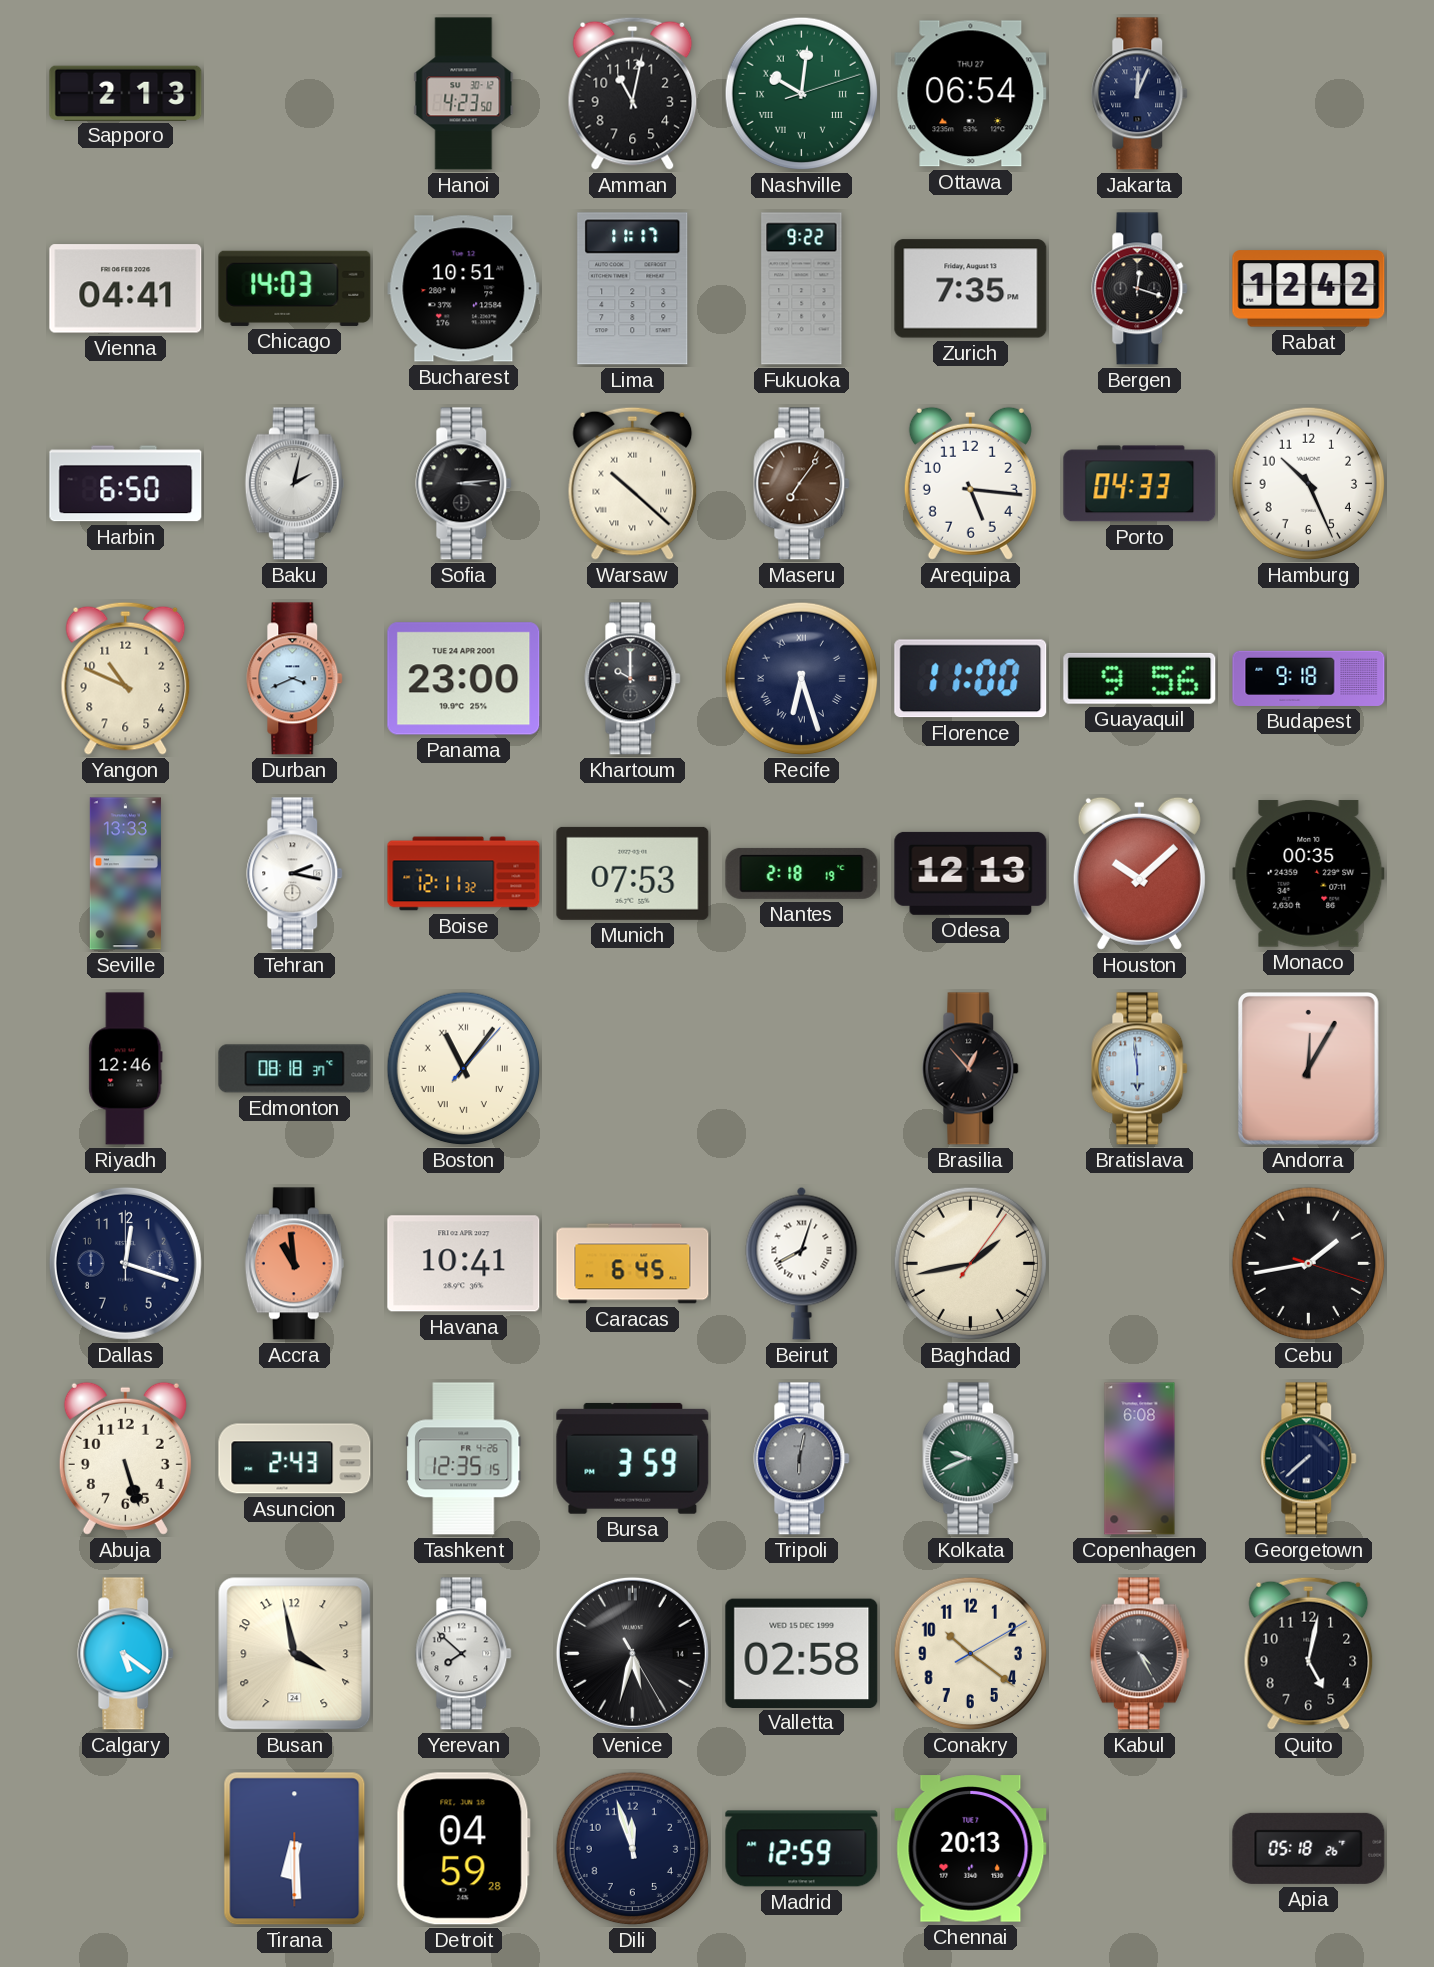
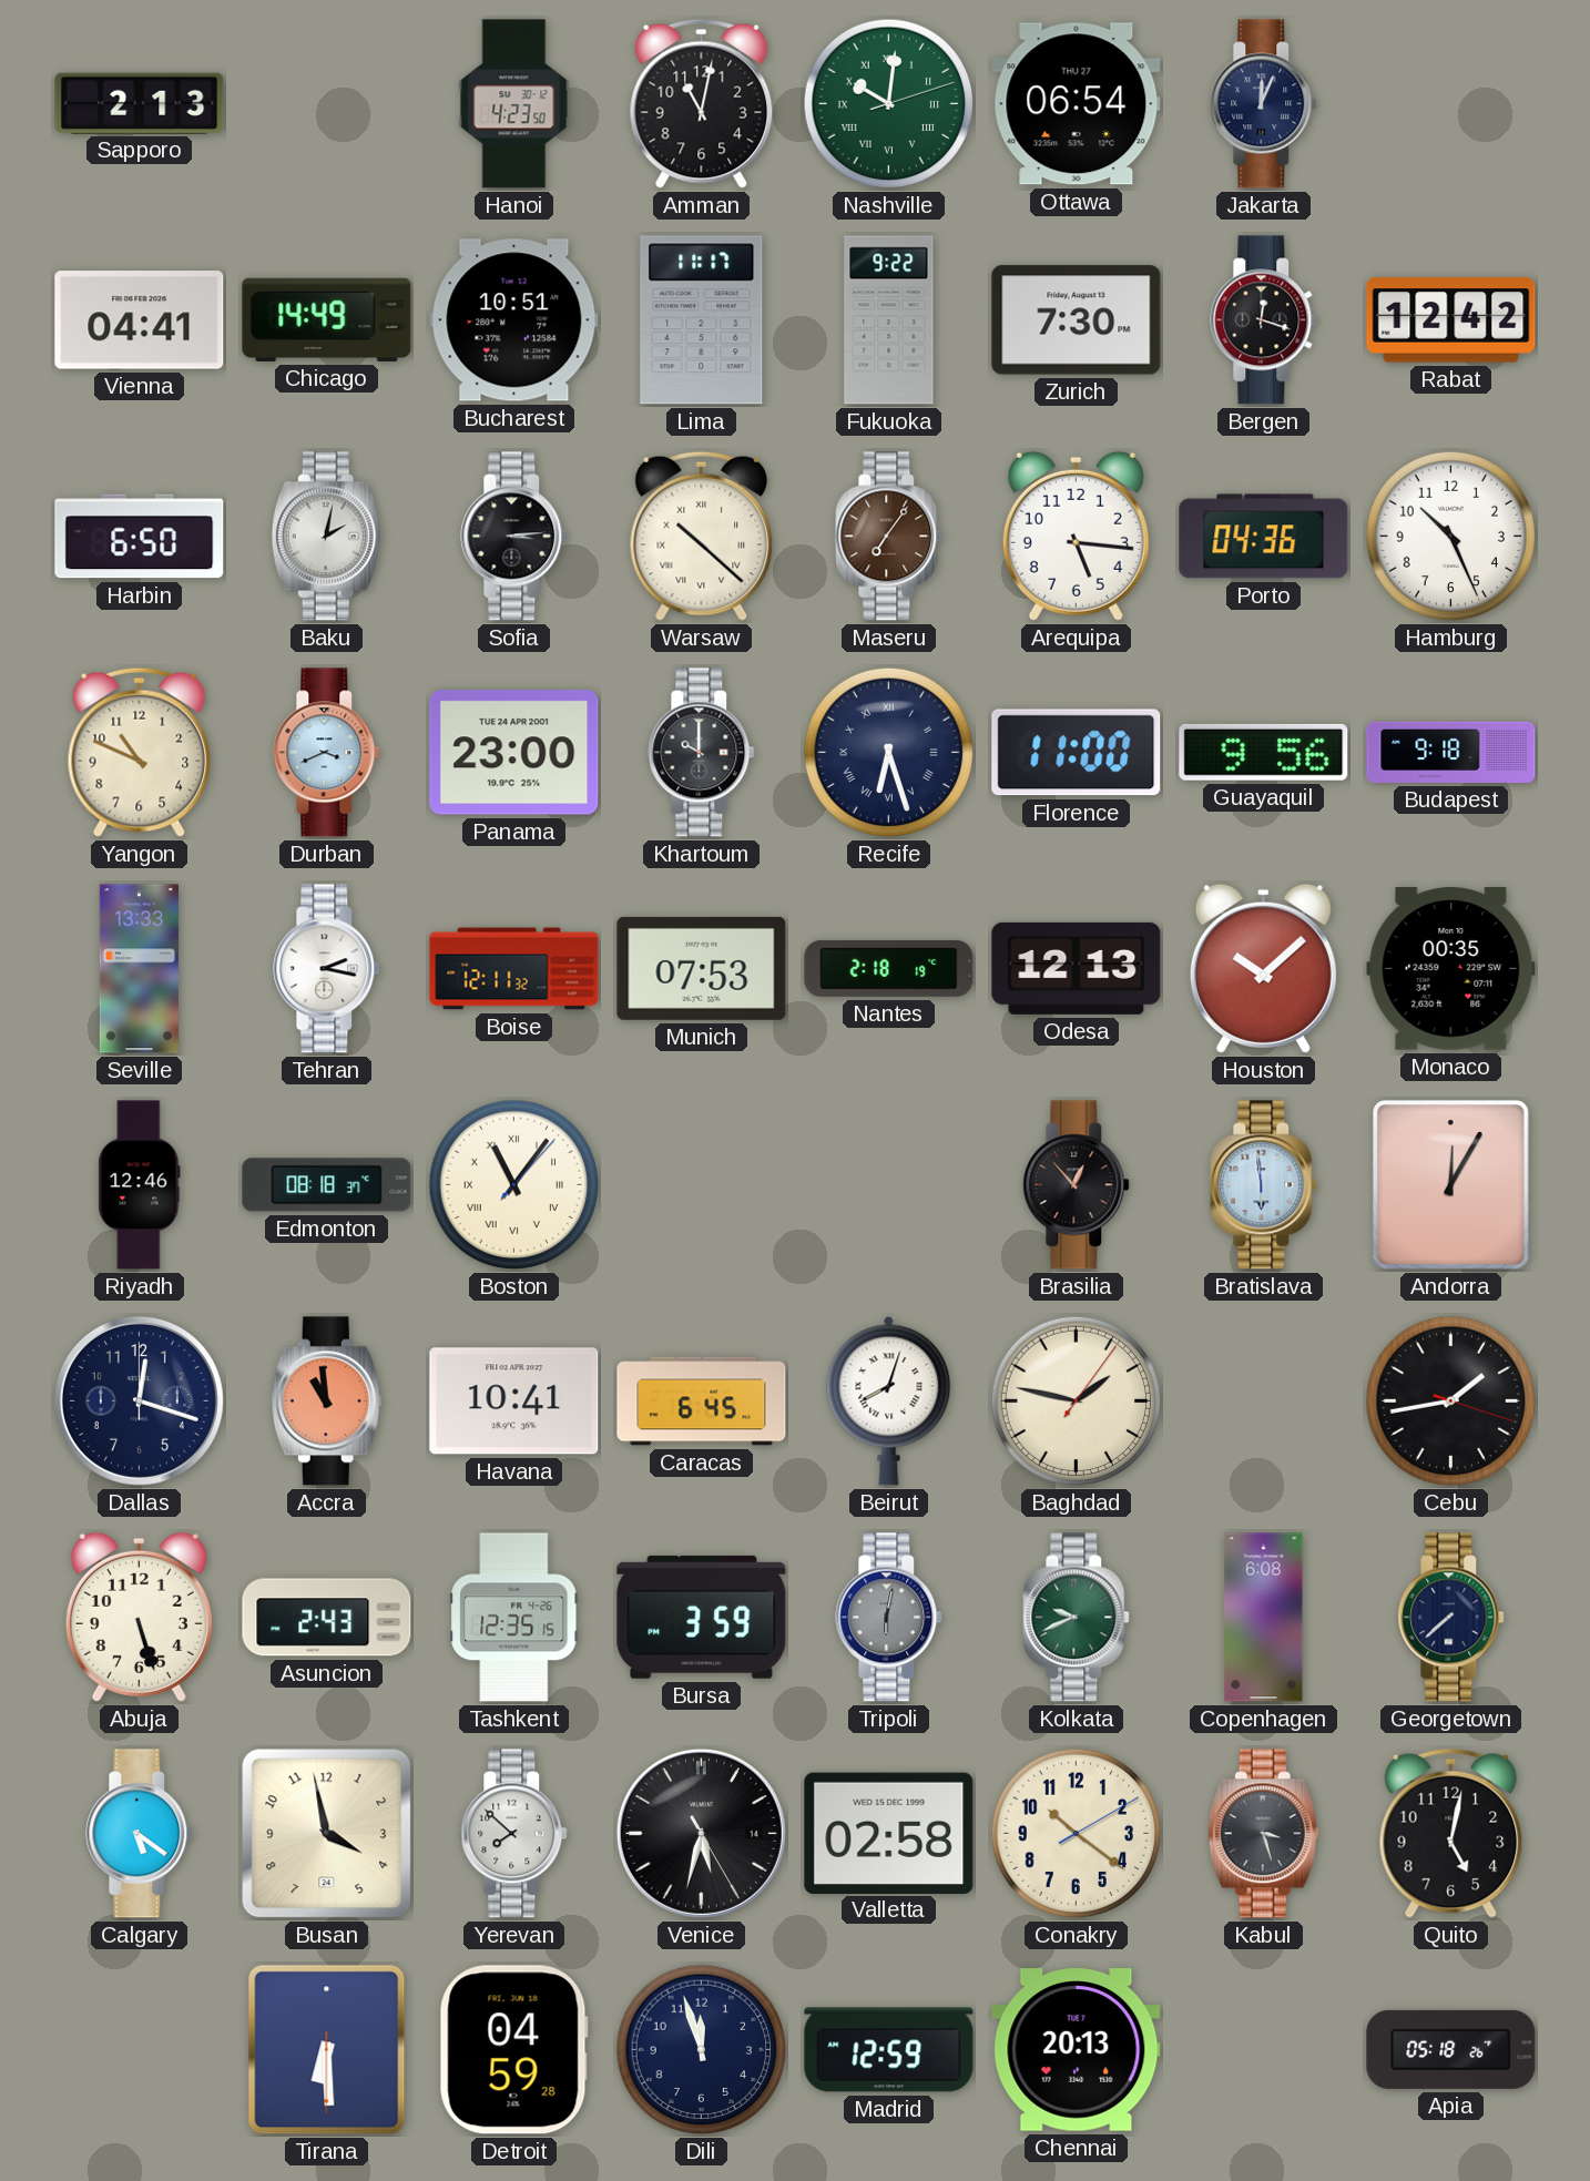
Chicago: 14:03 -> 14:49 (327, 319)
Zurich: 7:35 -> 7:30 (1077, 320)
Porto: 04:33 -> 04:36 (1264, 537)
Baghdad: 1:43 -> 1:47 (1077, 1402)
Kabul: 4:25 -> 3:27 (1263, 1834)
